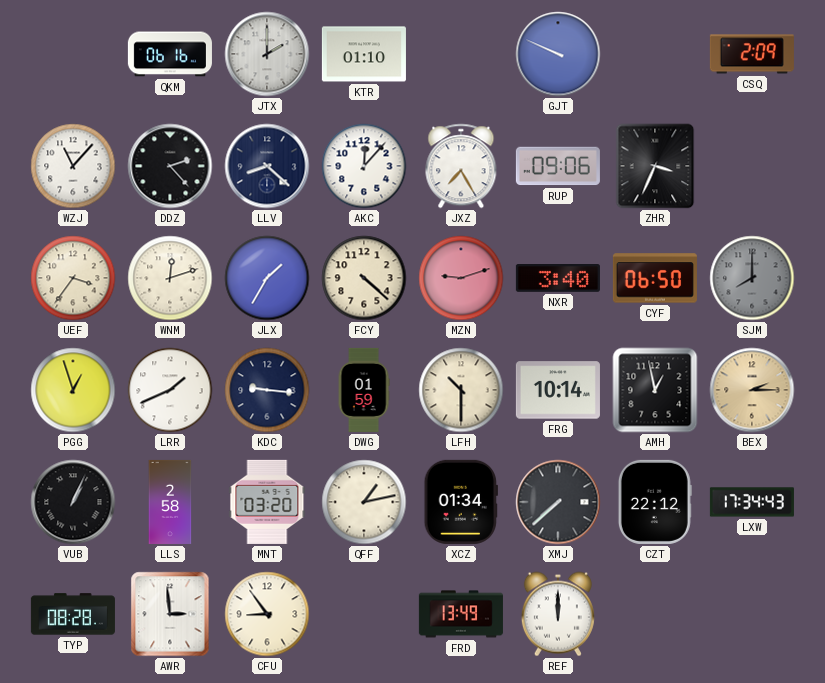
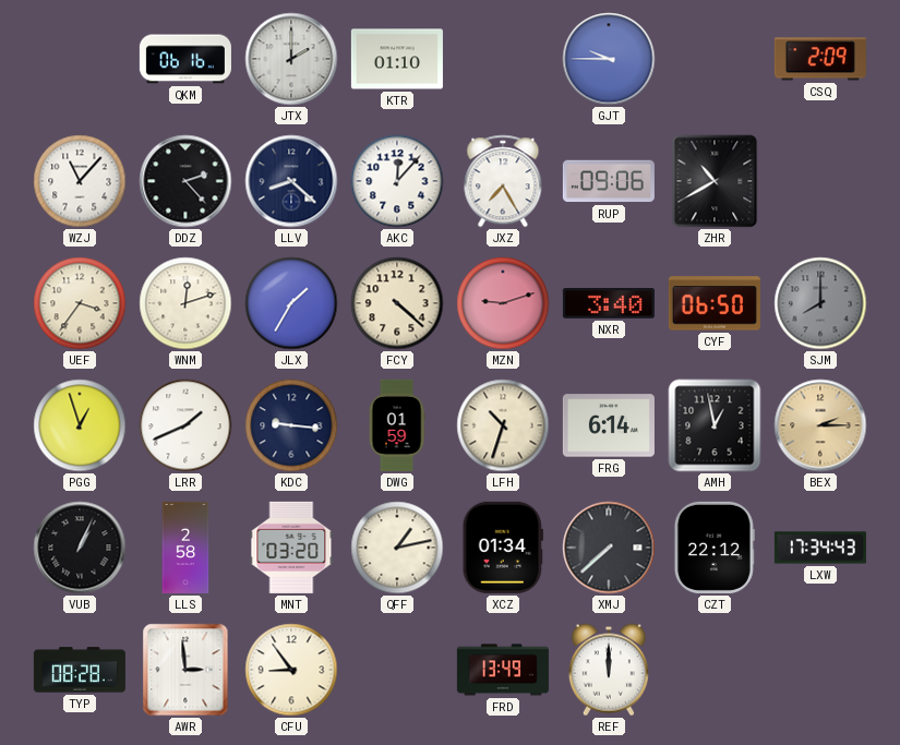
GJT: 9:49 -> 9:45 (609, 59)
ZHR: 3:34 -> 10:40 (715, 181)
LFH: 10:30 -> 10:33 (503, 425)
FRG: 10:14 -> 6:14 (609, 425)
